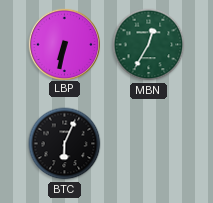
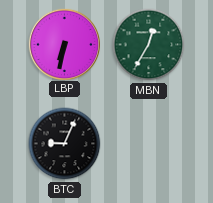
BTC: 6:04 -> 9:04 (65, 144)
